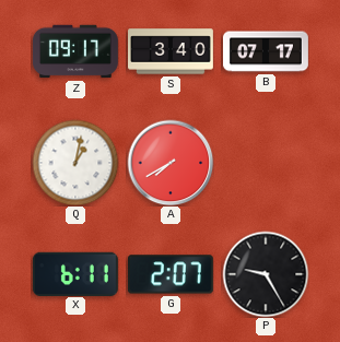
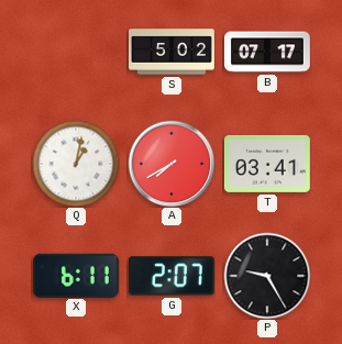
Z: 09:17 -> none (75, 51)
S: 3:40 -> 5:02 (173, 52)
T: none -> 03:41 (267, 164)
